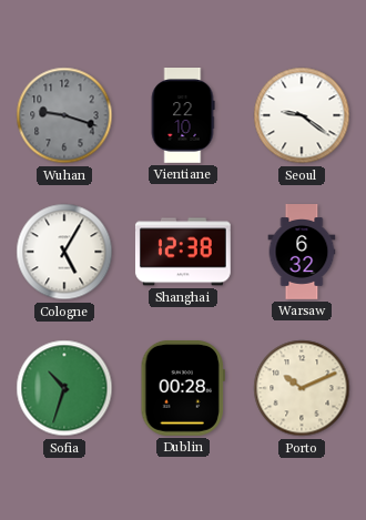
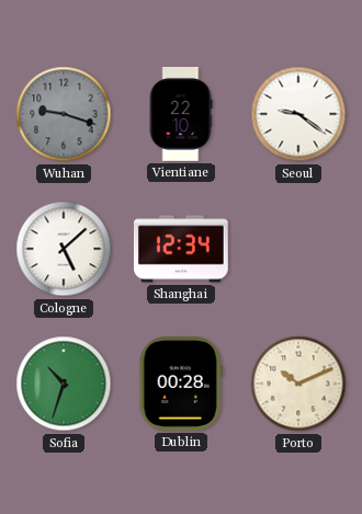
Cologne: 5:05 -> 5:08 (64, 249)
Shanghai: 12:38 -> 12:34 (181, 249)
Warsaw: 6:32 -> none (302, 253)
